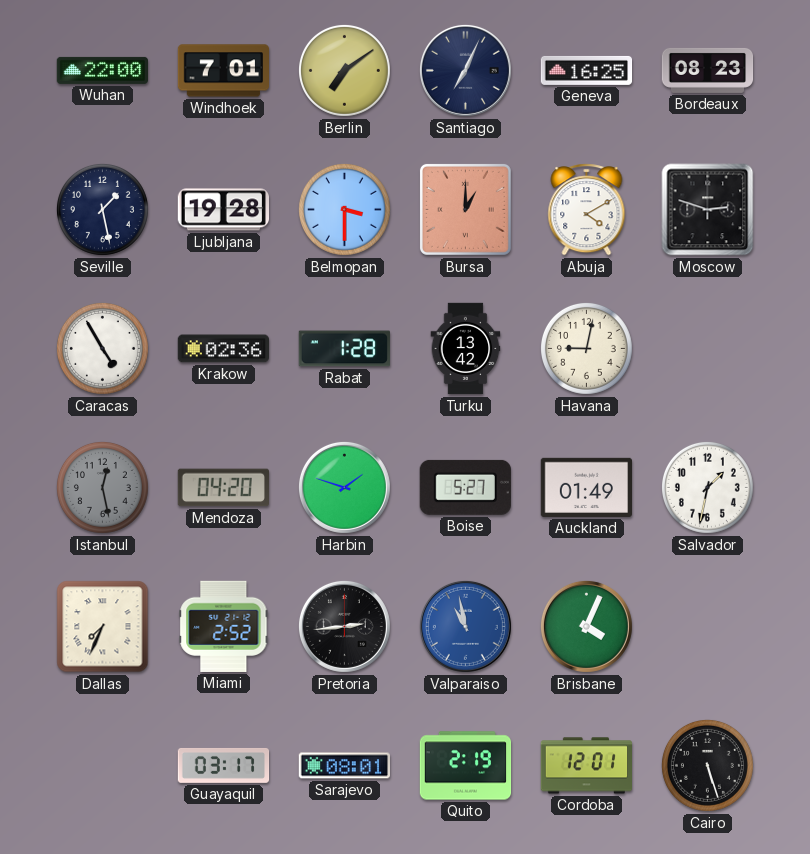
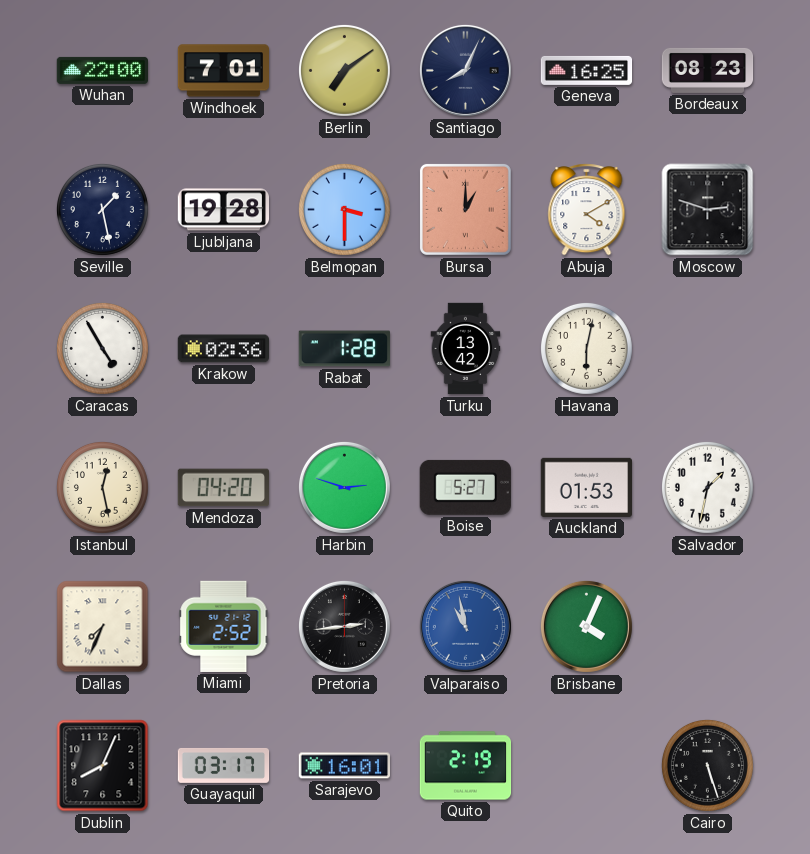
Santiago: 7:04 -> 8:04 (465, 70)
Havana: 9:02 -> 6:02 (586, 348)
Istanbul dial: grey -> cream (102, 487)
Harbin: 1:48 -> 2:48 (344, 487)
Auckland: 01:49 -> 01:53 (586, 487)
Dublin: none -> 8:04 (103, 766)
Sarajevo: 08:01 -> 16:01 (344, 766)
Cordoba: 12:01 -> none (586, 766)
